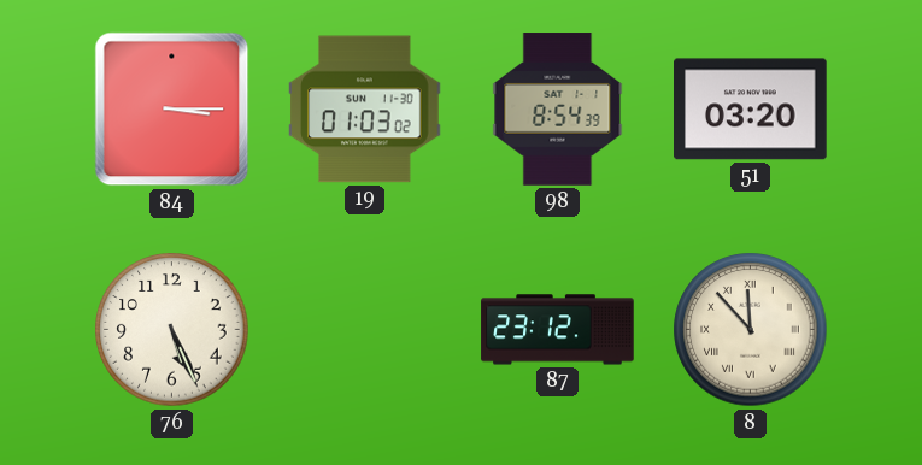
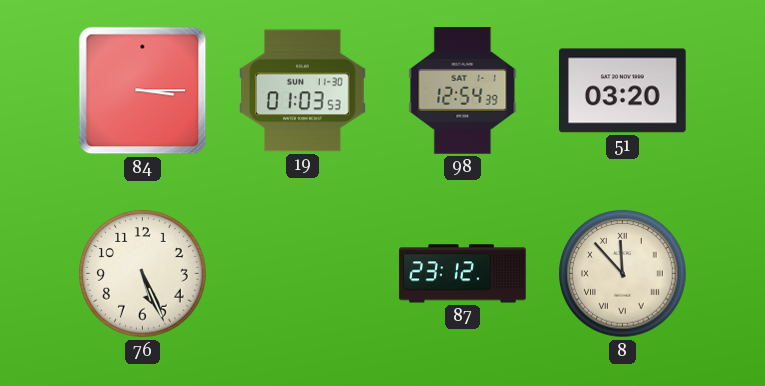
19: 01:03:02 -> 01:03:53 (303, 91)
98: 8:54 -> 12:54 (463, 91)
